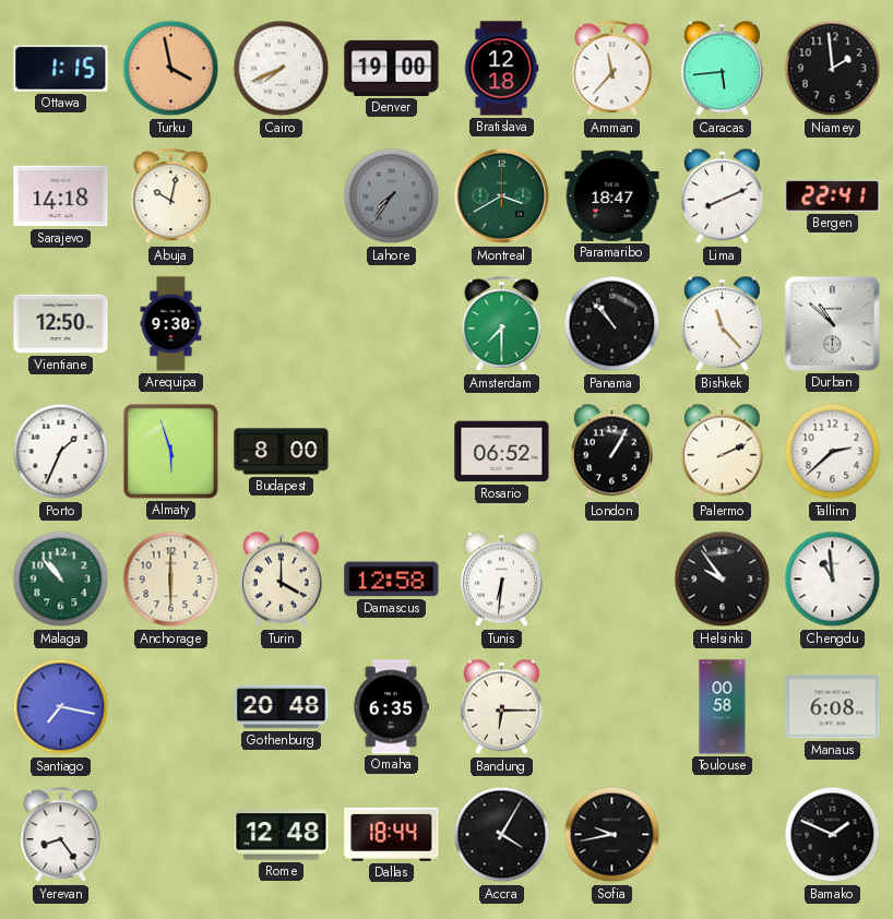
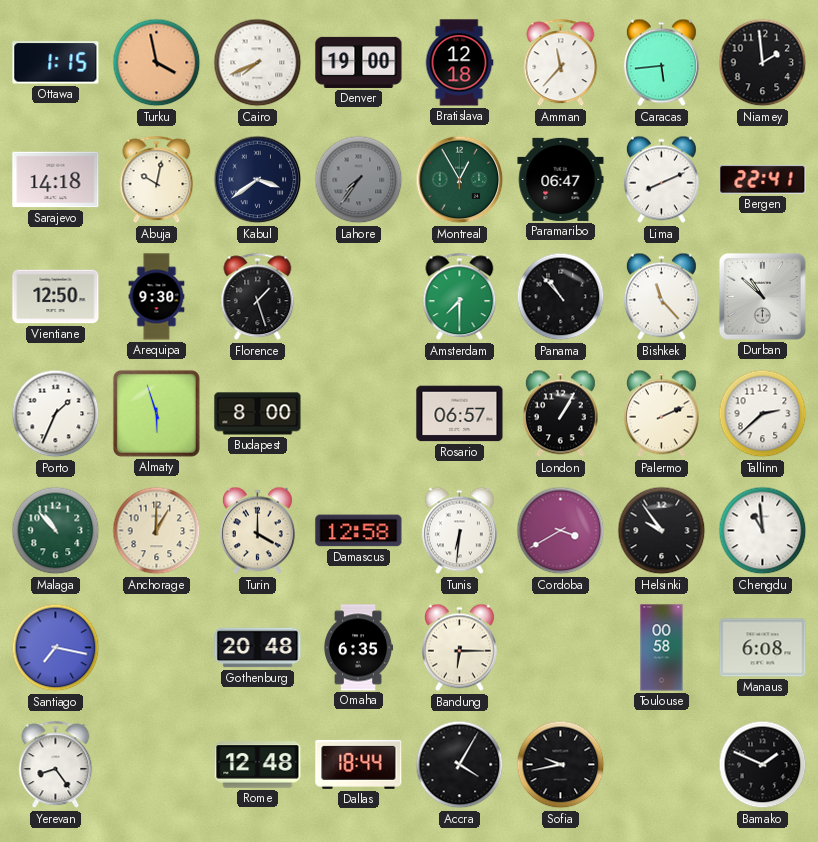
Kabul: none -> 3:39 (258, 180)
Montreal: 3:40 -> 12:55 (460, 180)
Paramaribo: 18:47 -> 06:47 (561, 179)
Florence: none -> 1:27 (258, 297)
Rosario: 06:52 -> 06:57 (460, 414)
Anchorage: 6:00 -> 1:00 (157, 531)
Cordoba: none -> 3:40 (561, 531)
